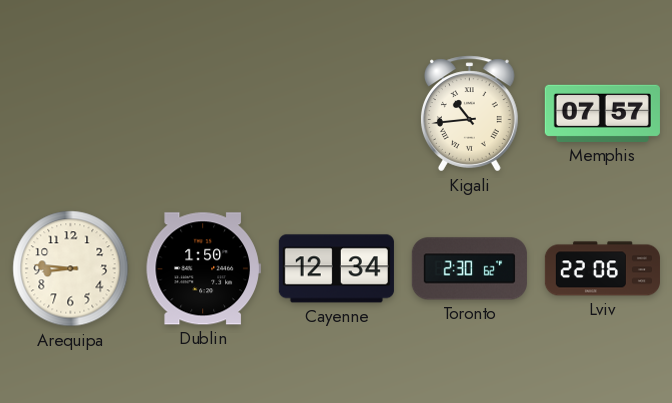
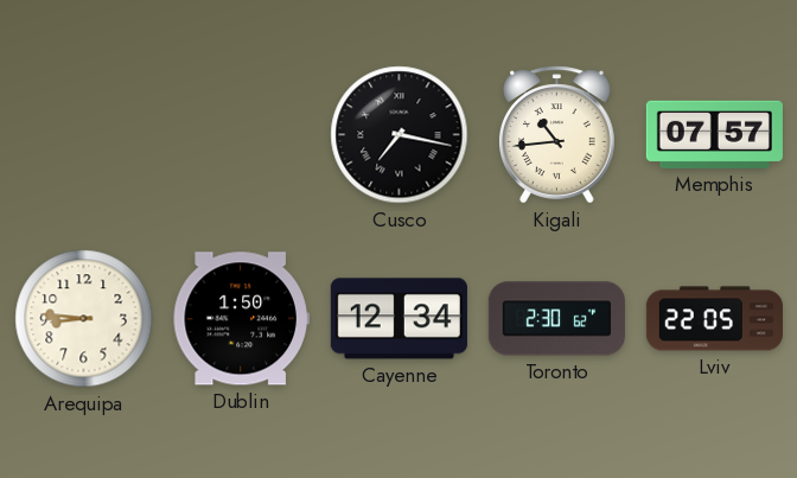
Cusco: none -> 7:17 (400, 135)
Lviv: 22:06 -> 22:05 (714, 319)
